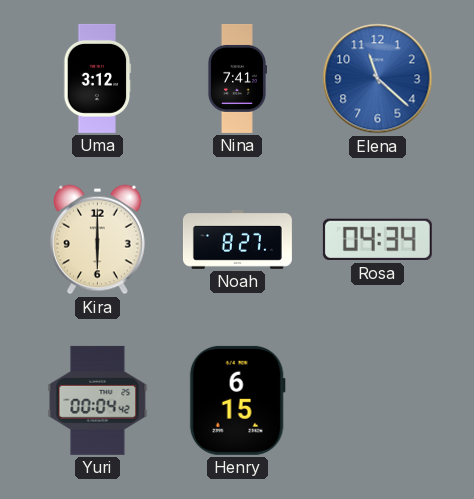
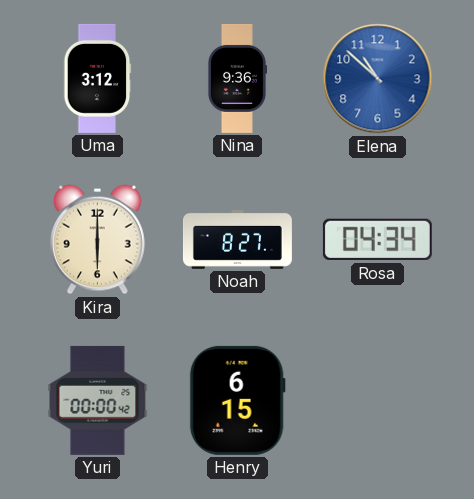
Nina: 7:41 -> 9:36 (237, 78)
Elena: 11:22 -> 10:52 (378, 79)
Yuri: 00:04 -> 00:00 (98, 400)
